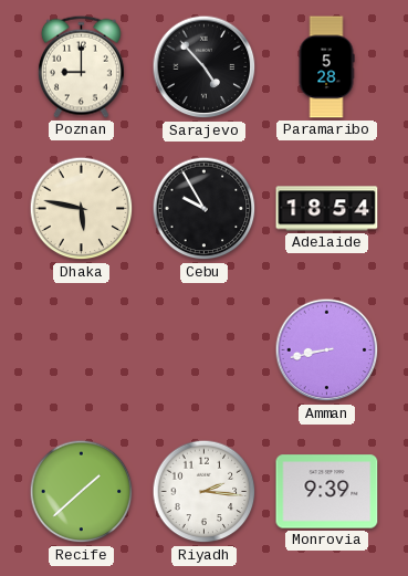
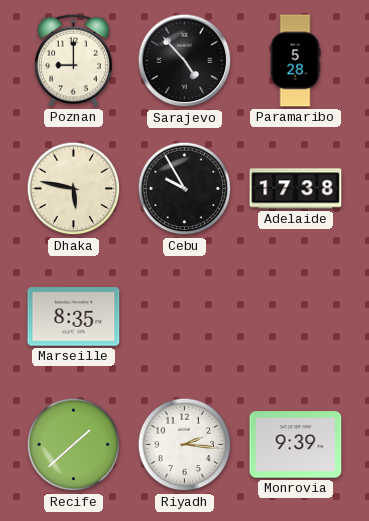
Adelaide: 18:54 -> 17:38 (296, 189)
Marseille: none -> 8:35 (74, 317)
Amman: 8:43 -> none (327, 350)
